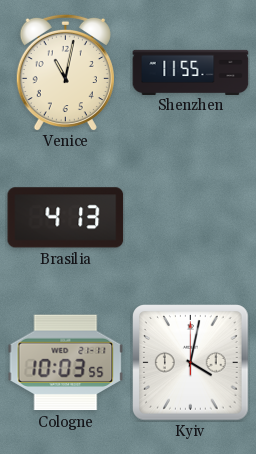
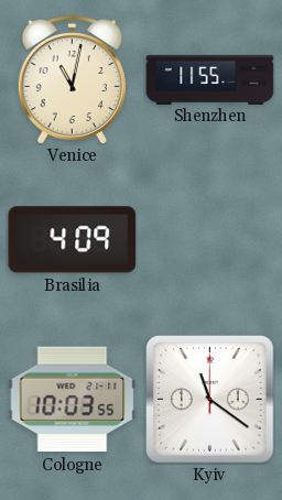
Brasilia: 4:13 -> 4:09 (73, 240)
Kyiv: 4:02 -> 11:21 (210, 400)
